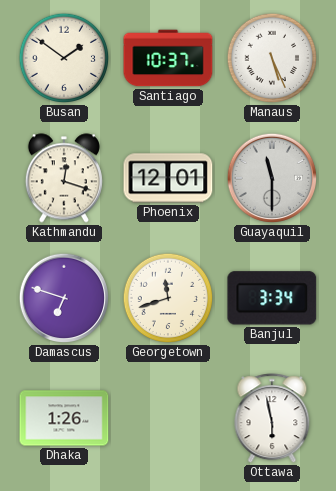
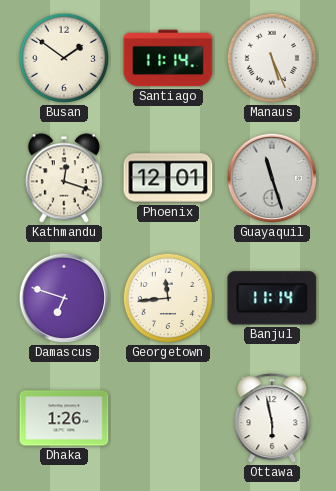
Santiago: 10:37 -> 11:14 (168, 58)
Guayaquil: 11:30 -> 11:27 (272, 178)
Georgetown: 11:42 -> 11:44 (168, 298)
Banjul: 3:34 -> 11:14 (272, 298)
